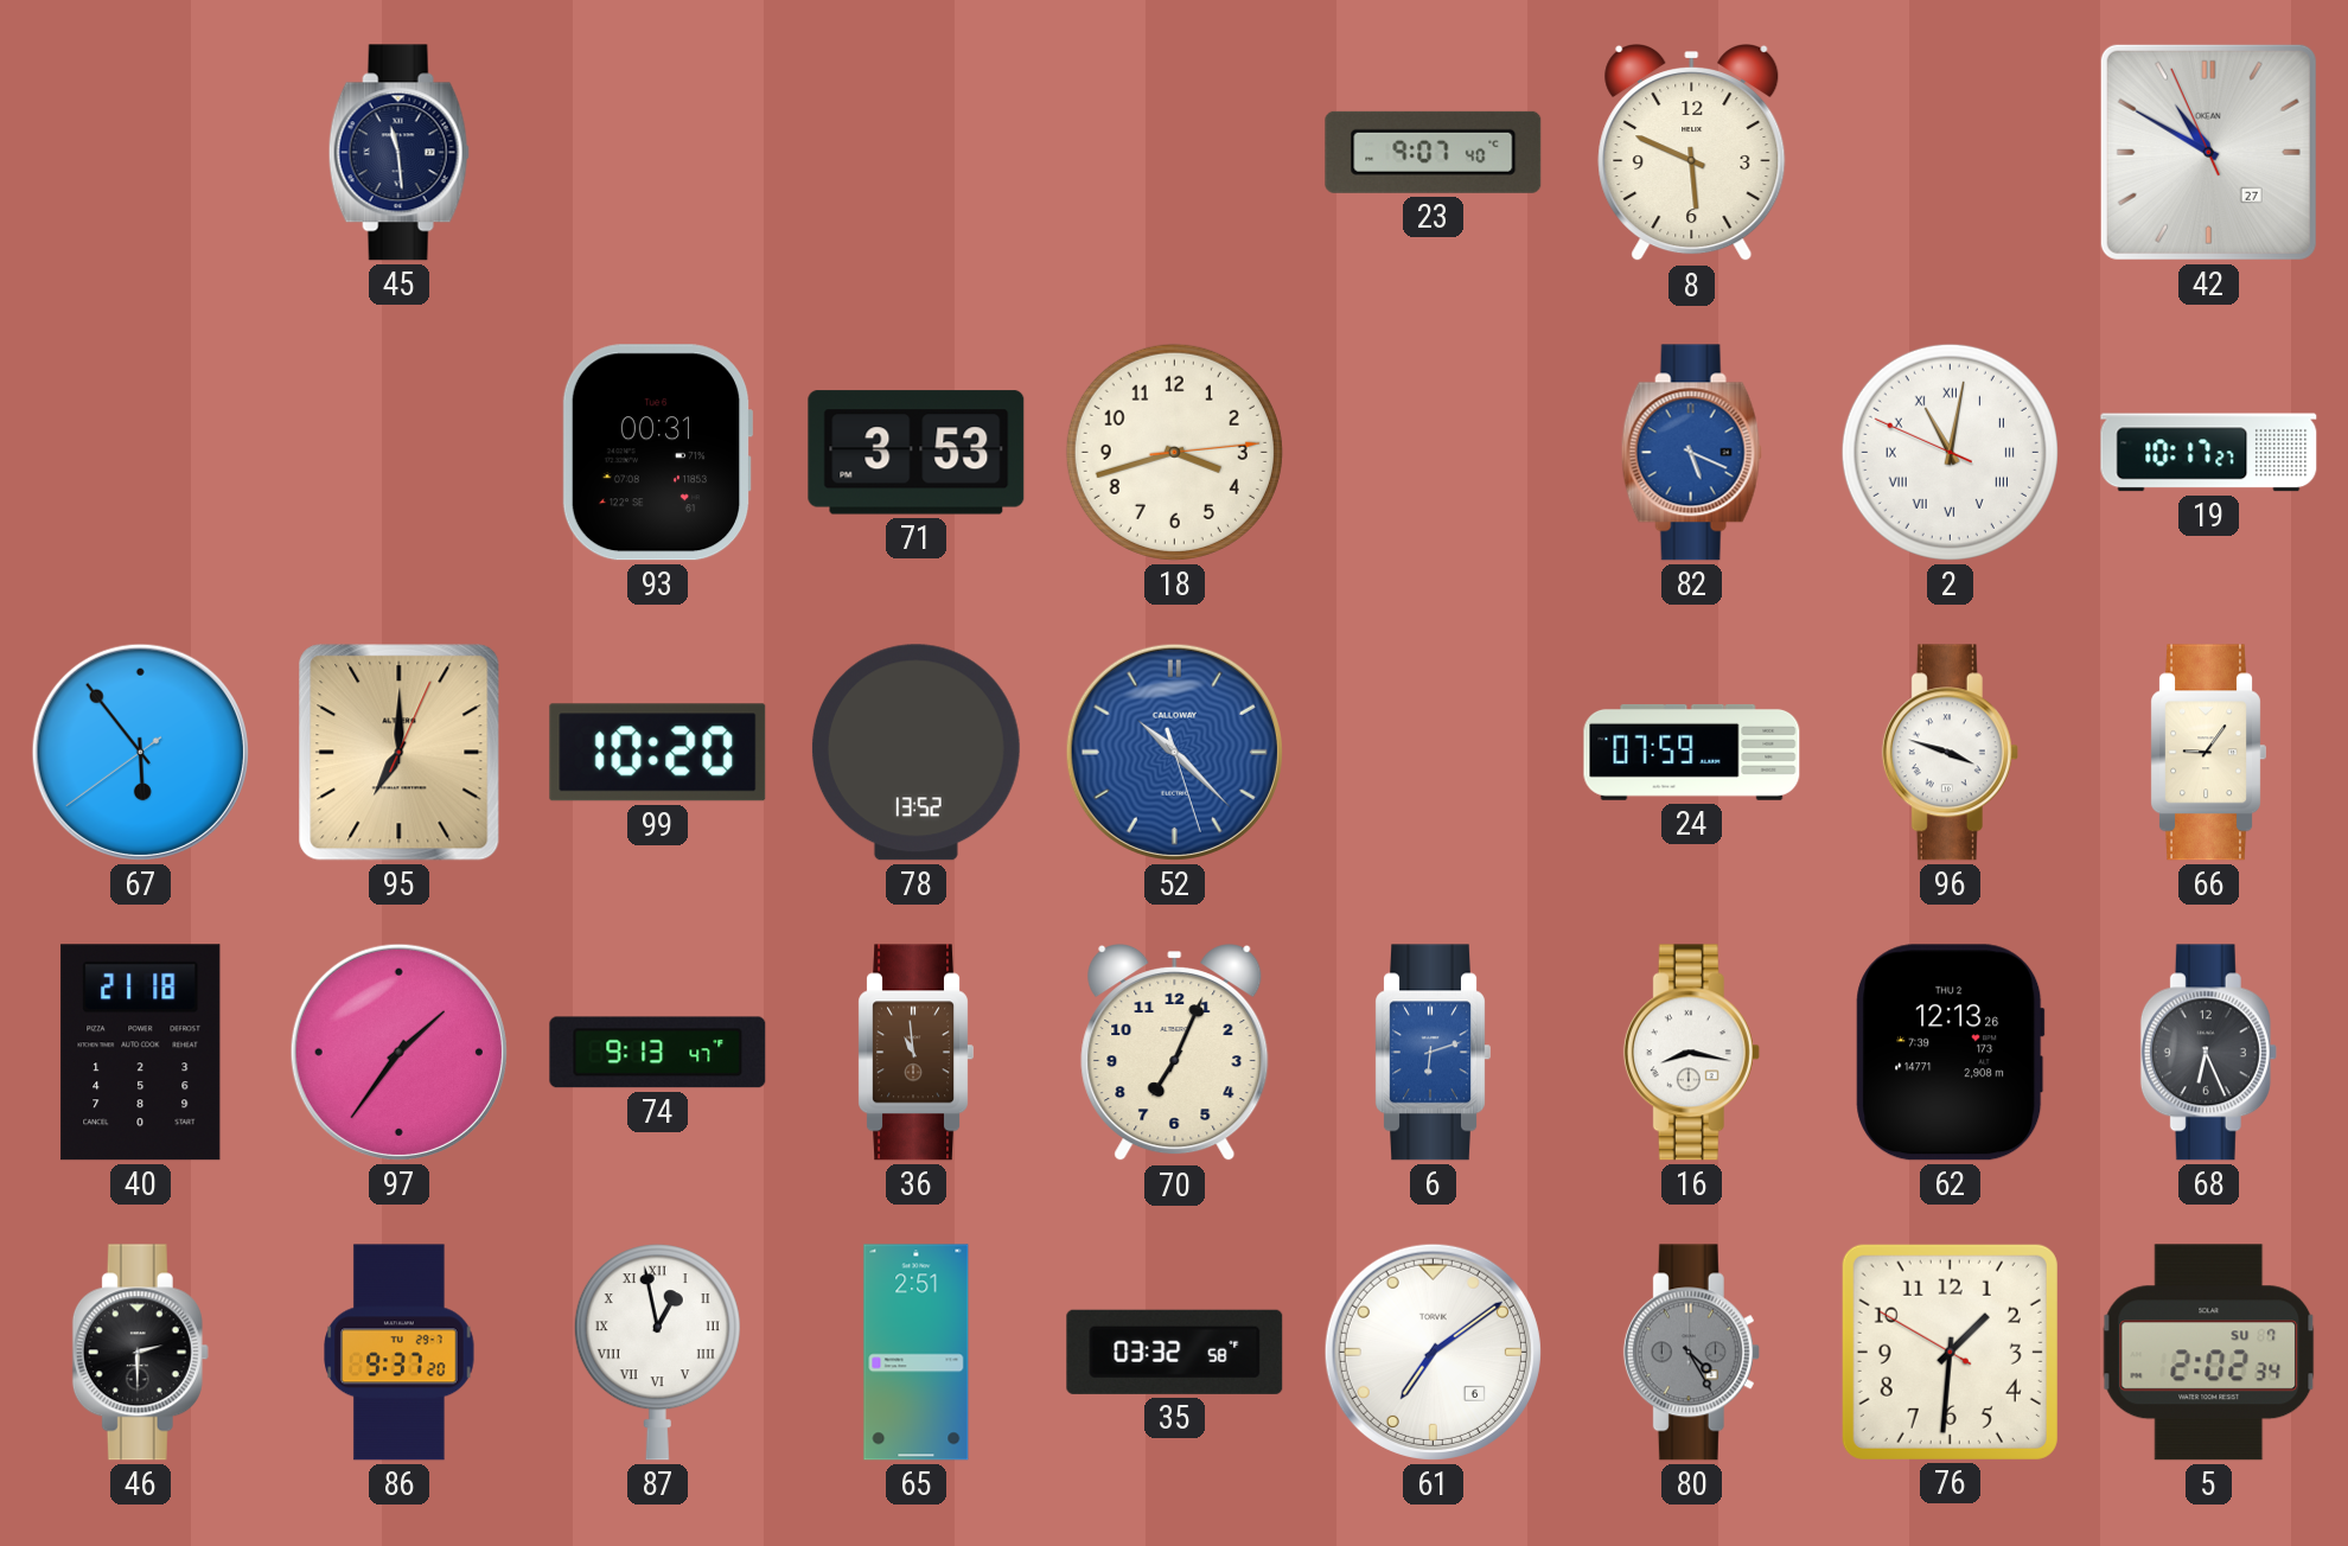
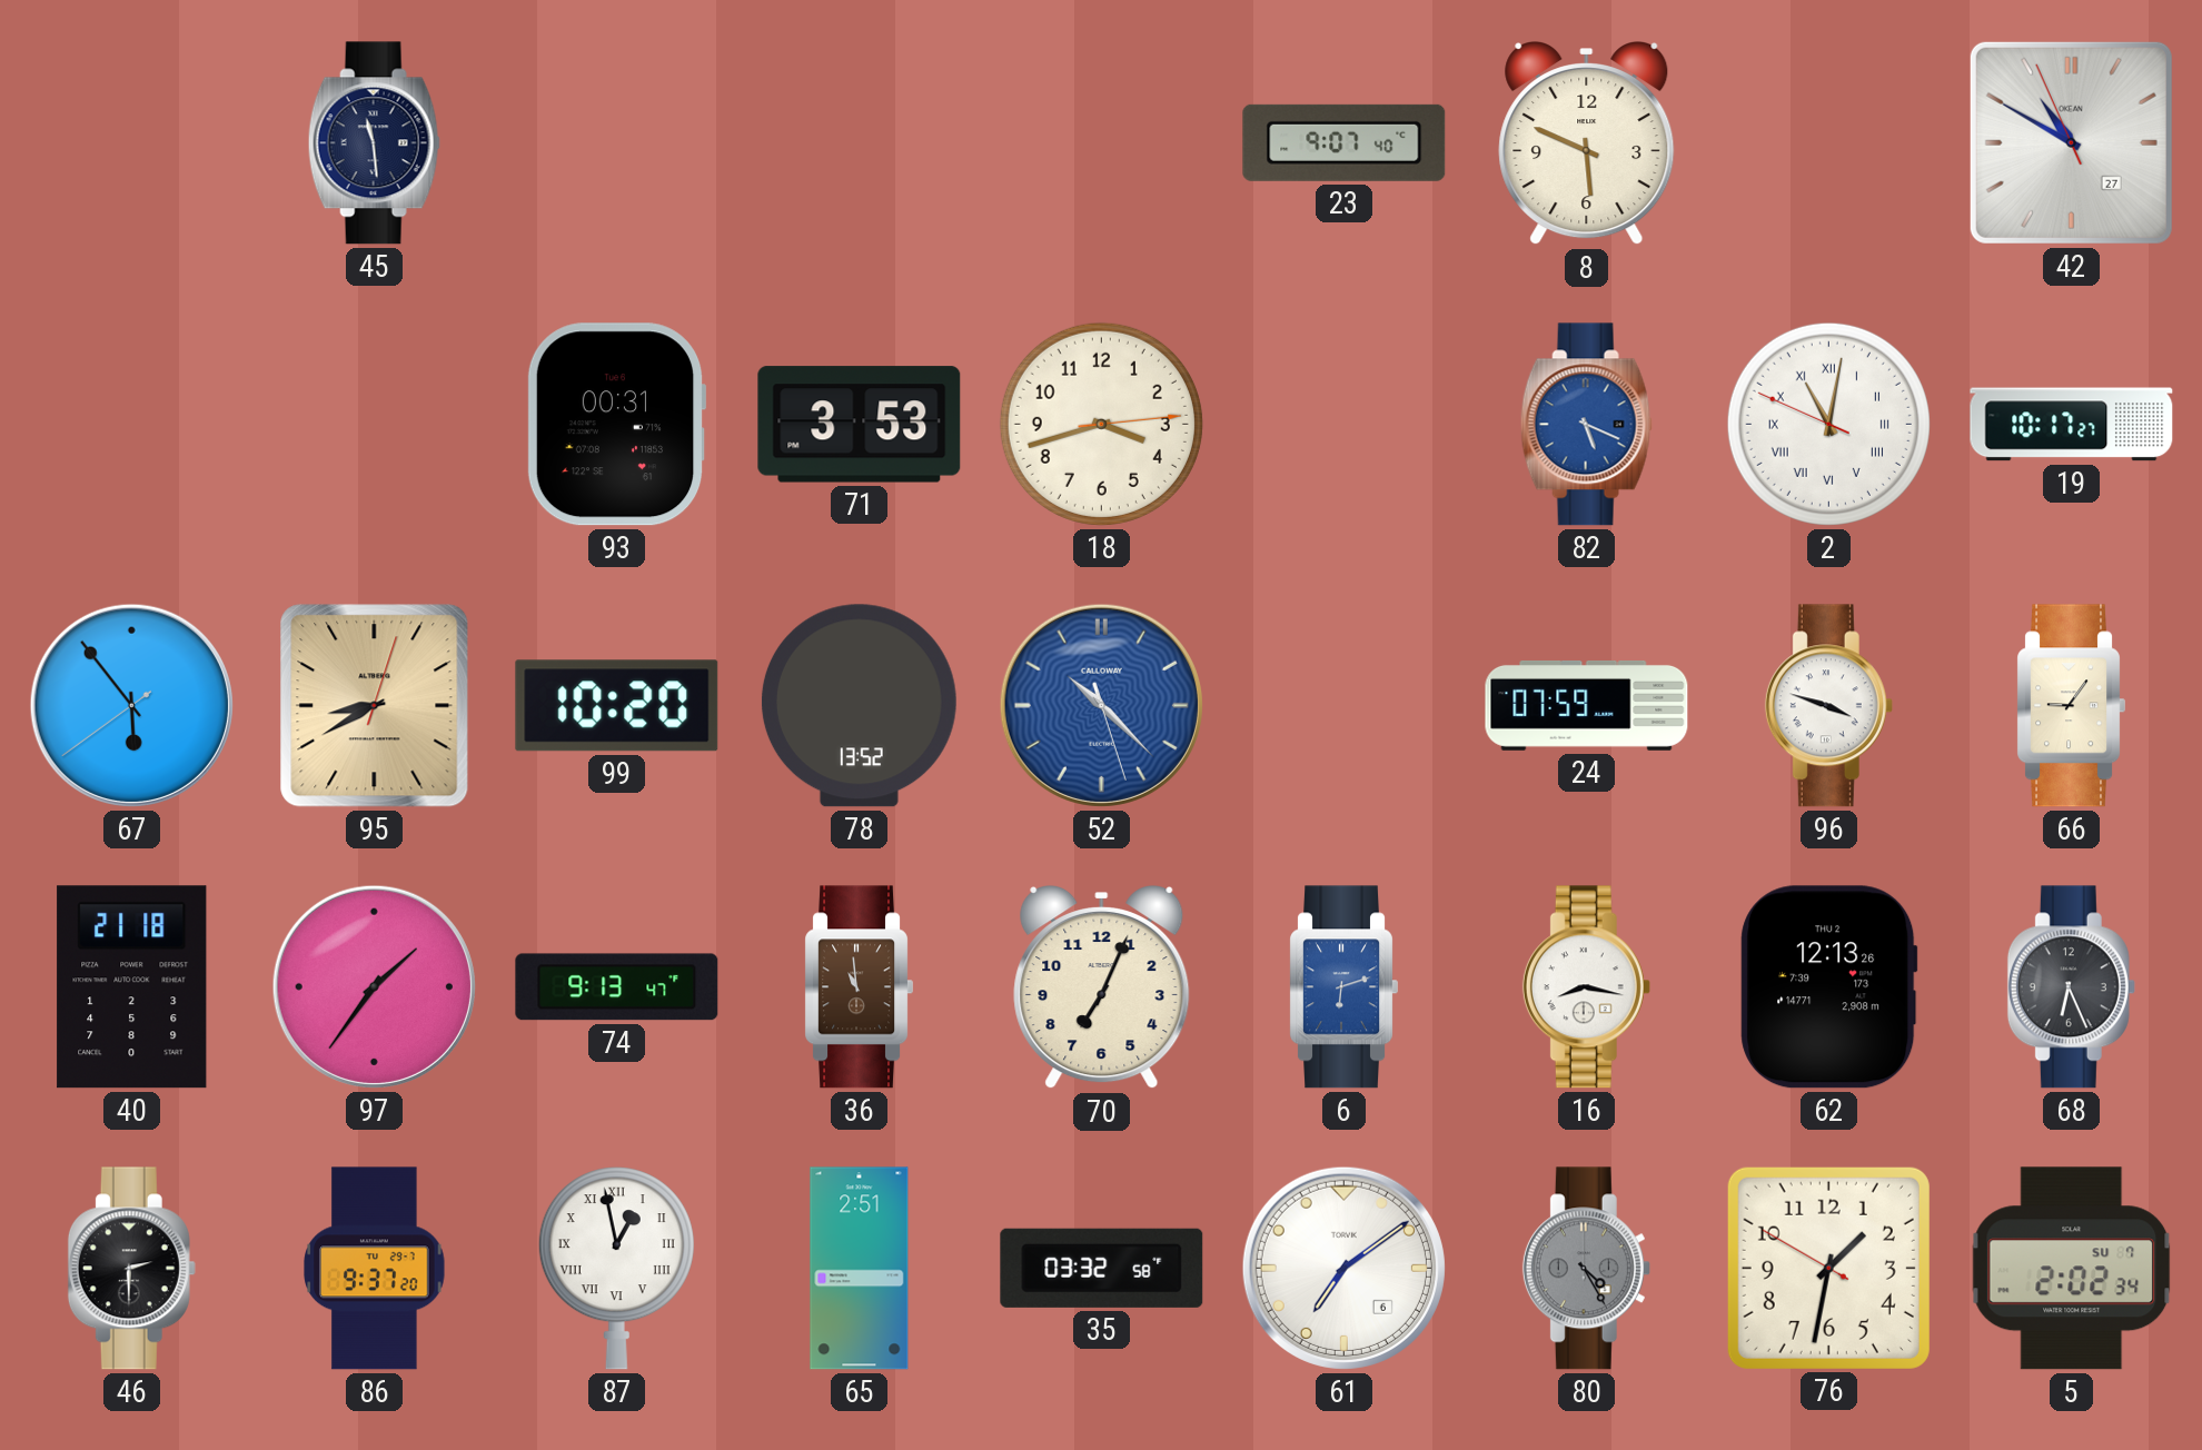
95: 7:00 -> 8:40 (375, 706)
76: 1:30 -> 1:31 (1828, 1268)
